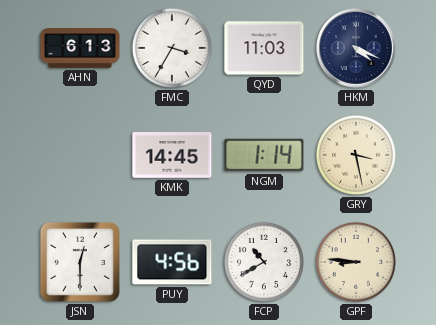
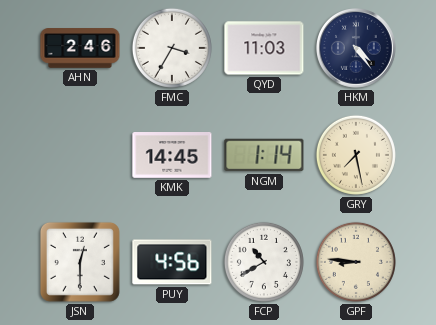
AHN: 6:13 -> 2:46 (80, 48)
HKM: 4:19 -> 4:24 (357, 49)
GRY: 3:28 -> 7:28 (356, 155)
